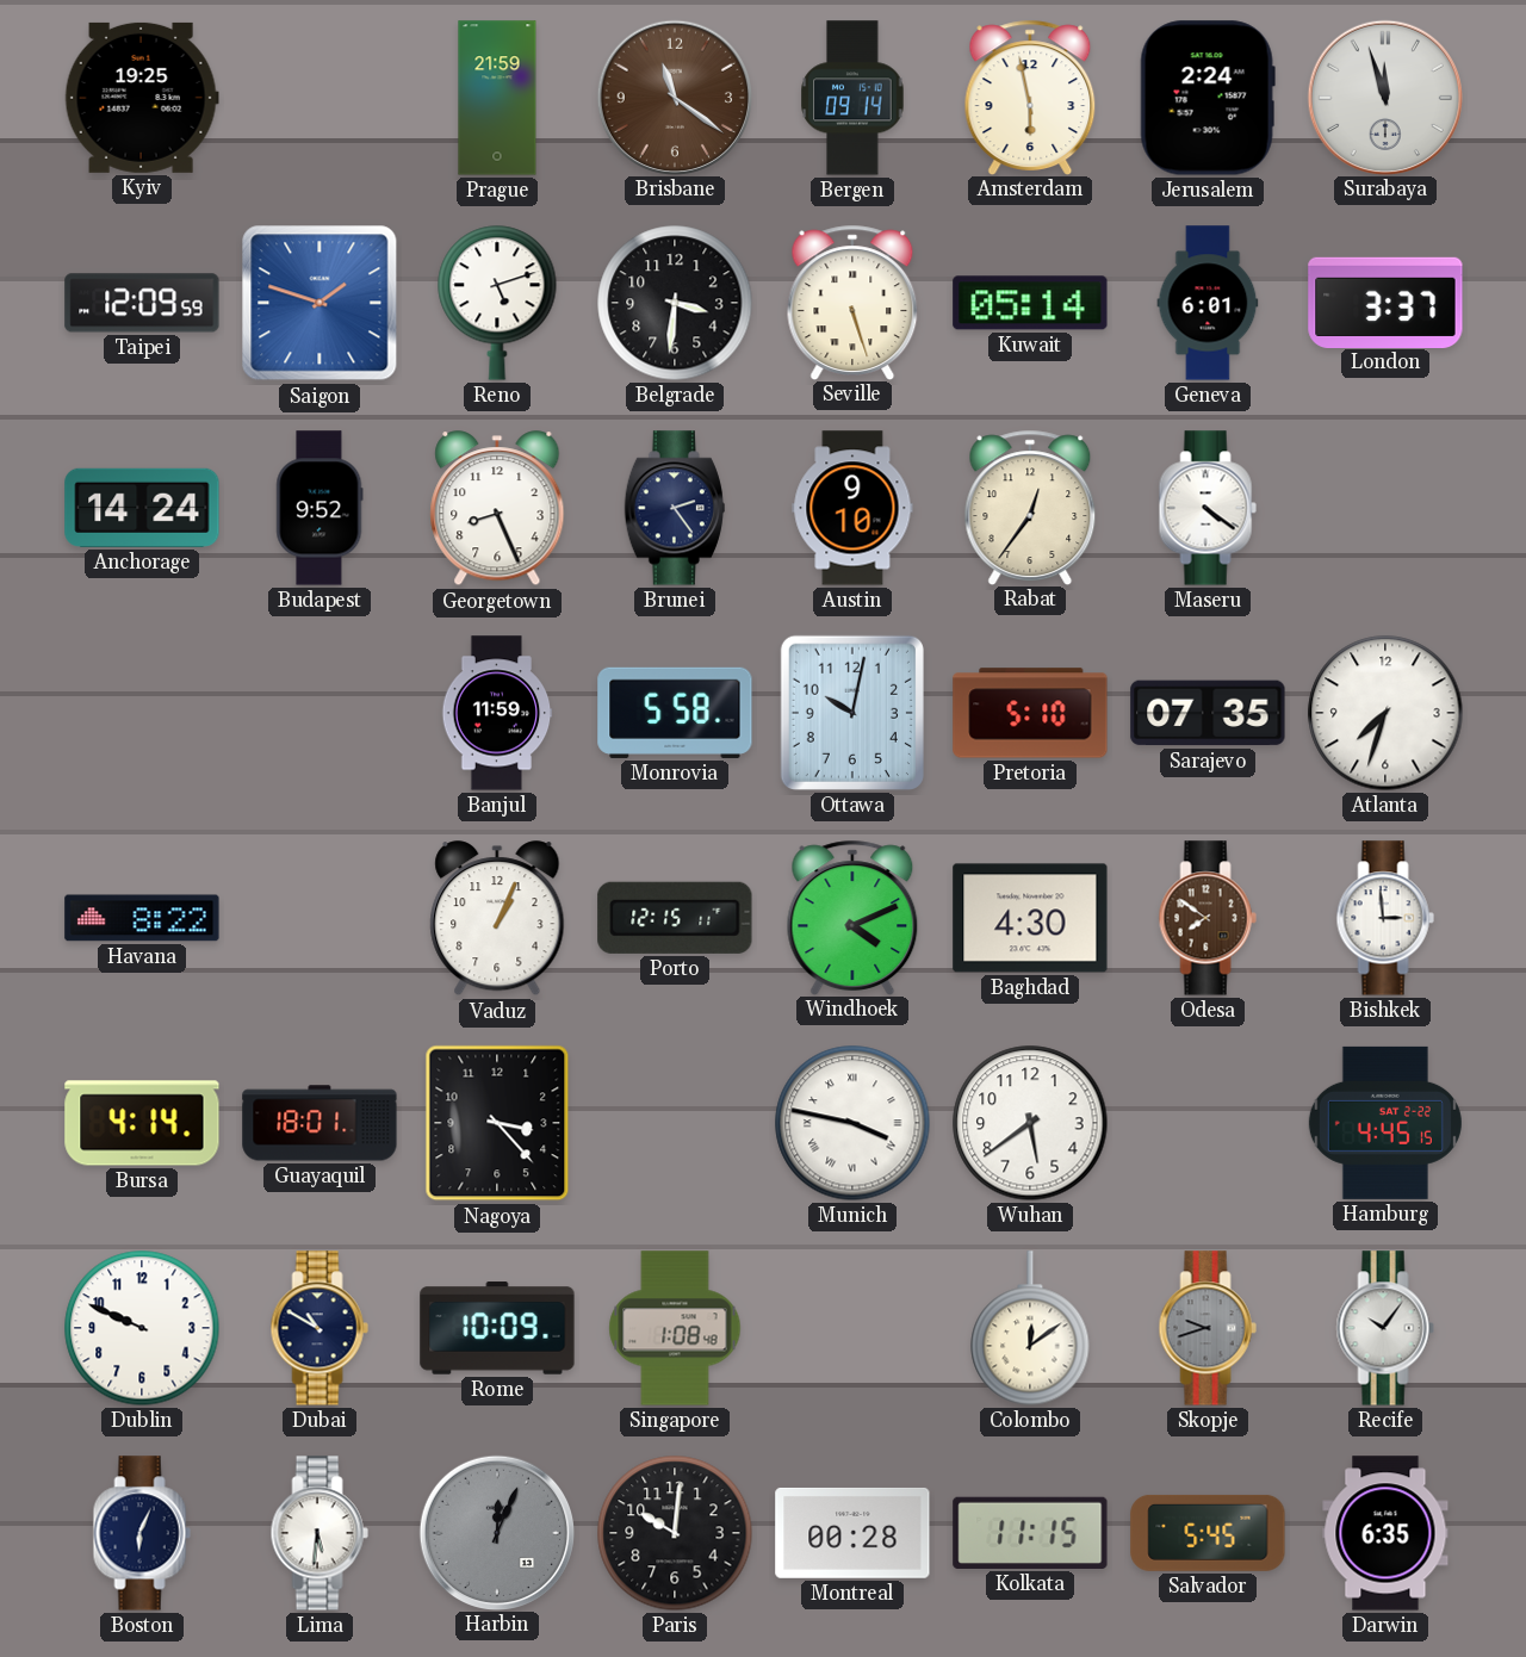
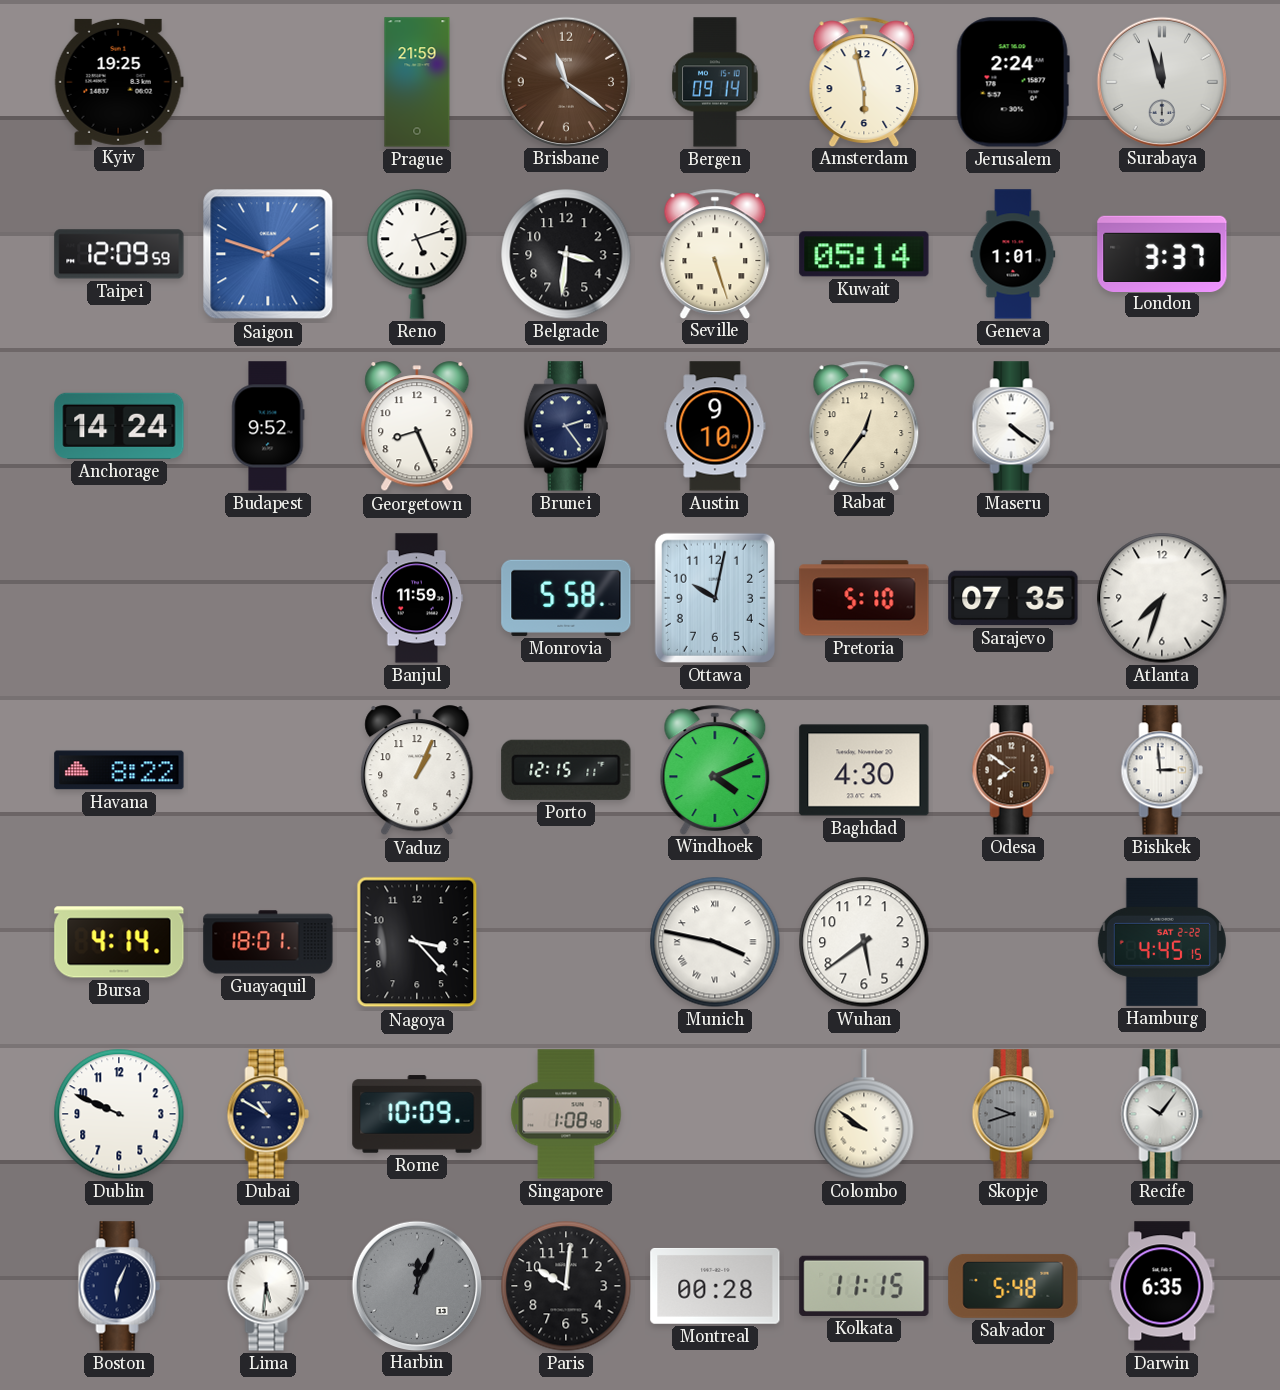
Geneva: 6:01 -> 1:01 (1013, 254)
Colombo: 12:09 -> 9:51 (864, 1114)
Salvador: 5:45 -> 5:48 (1013, 1286)
